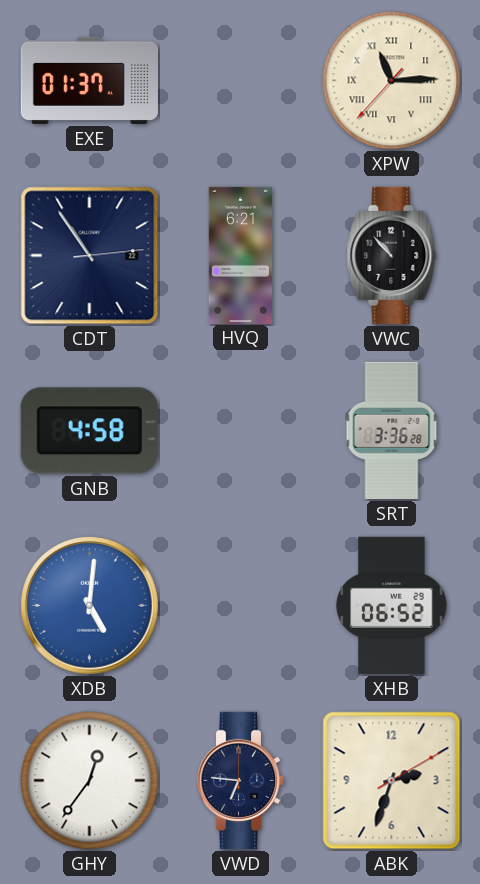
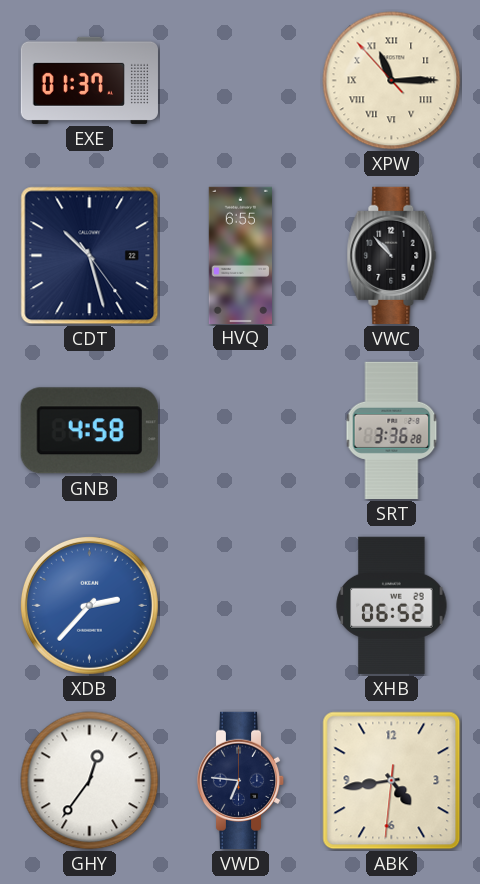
XPW: 11:14:37 -> 11:14:53 (392, 81)
CDT: 10:54 -> 10:27 (90, 256)
HVQ: 6:21 -> 6:55 (240, 255)
XDB: 5:01 -> 2:37 (89, 605)
ABK: 2:33 -> 4:43 (392, 781)
